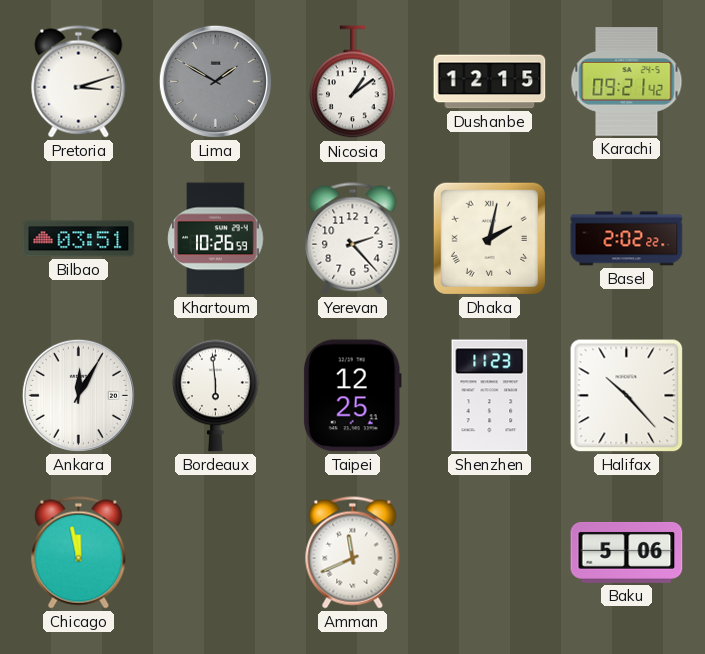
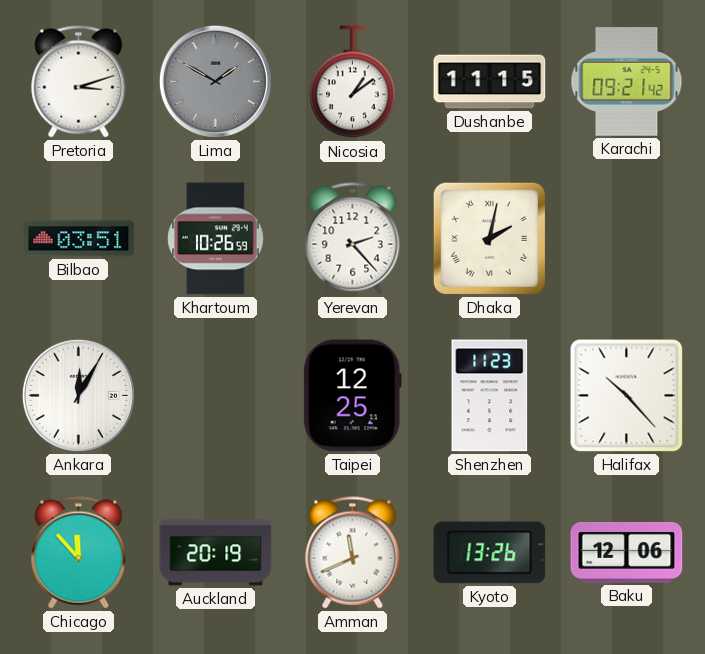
Dushanbe: 12:15 -> 11:15 (490, 82)
Basel: 2:02 -> none (627, 239)
Bordeaux: 5:59 -> none (216, 395)
Chicago: 11:58 -> 11:53 (79, 553)
Auckland: none -> 20:19 (216, 553)
Kyoto: none -> 13:26 (490, 553)
Baku: 5:06 -> 12:06 (627, 553)
